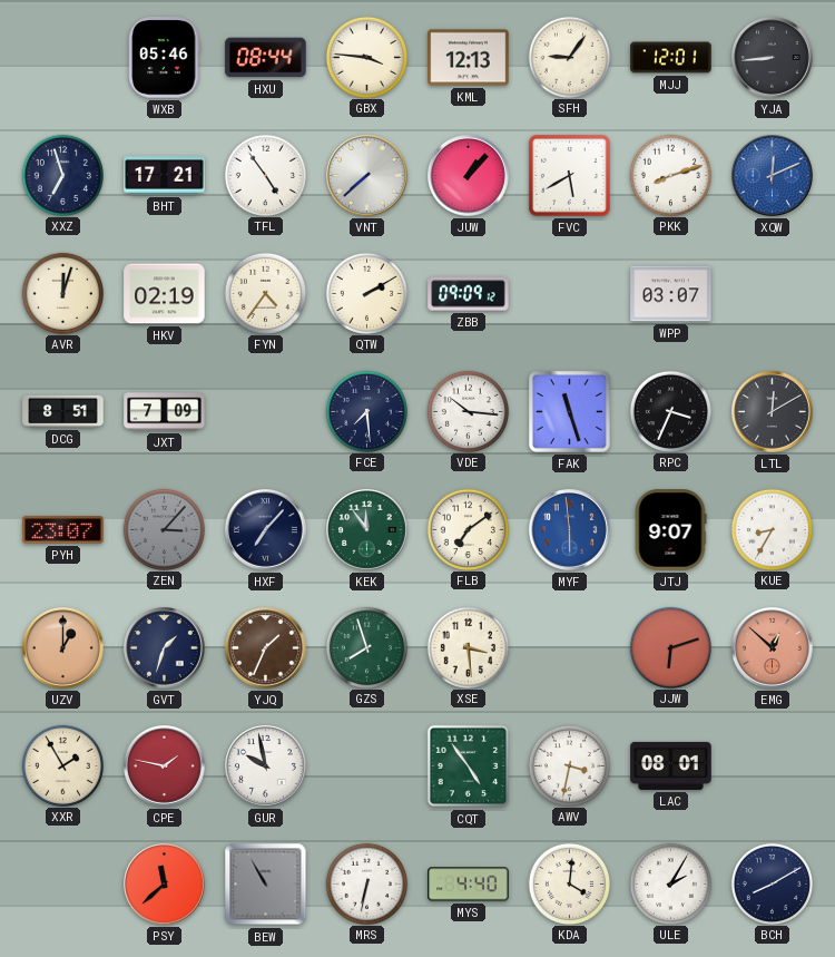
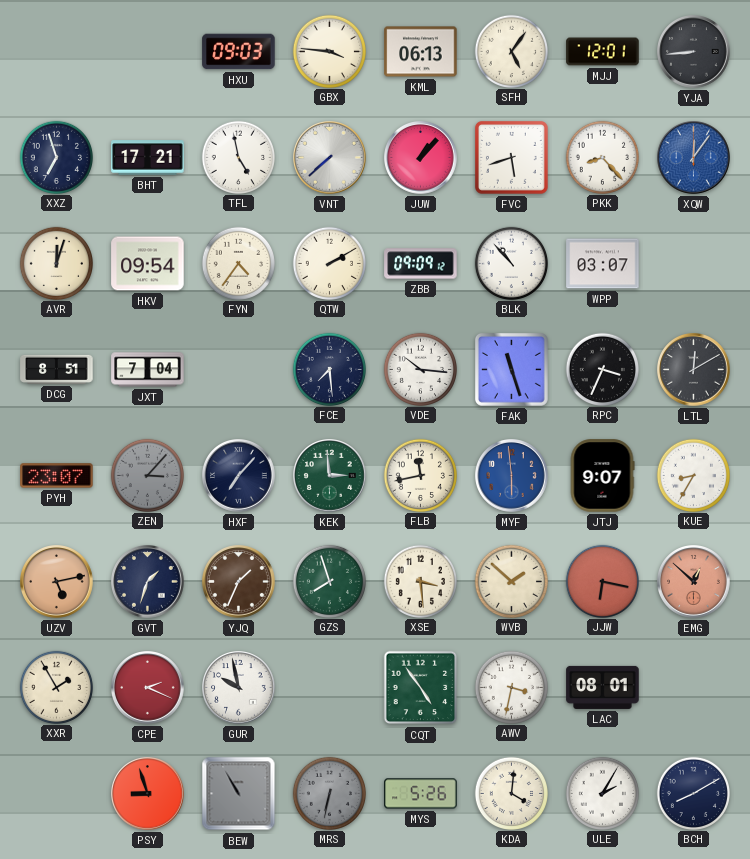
WXB: 05:46 -> none (165, 58)
HXU: 08:44 -> 09:03 (239, 52)
KML: 12:13 -> 06:13 (421, 52)
SFH: 9:06 -> 5:06 (511, 51)
TFL: 4:54 -> 4:58 (238, 157)
FVC: 5:40 -> 5:42 (511, 157)
PKK: 8:12 -> 8:23 (602, 157)
XQW: 12:11 -> 12:06 (694, 158)
HKV: 02:19 -> 09:54 (148, 264)
BLK: none -> 10:53 (511, 263)
JXT: 7:09 -> 7:04 (148, 370)
KEK: 11:54 -> 2:59 (330, 476)
FLB: 7:09 -> 11:43 (420, 475)
UZV: 1:00 -> 5:13 (57, 582)
WVB: none -> 1:52 (511, 581)
JJW: 6:12 -> 6:17 (602, 581)
CPE: 1:47 -> 2:19 (148, 688)
PSY: 11:38 -> 8:57 (148, 794)
MRS dial: white -> grey (329, 793)
MYS: 4:40 -> 5:26 (421, 794)
